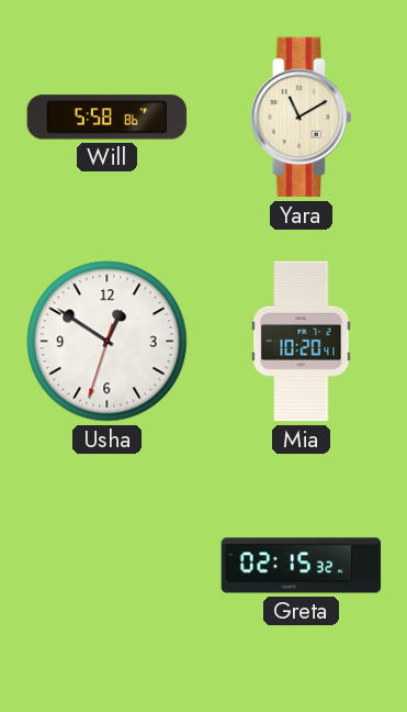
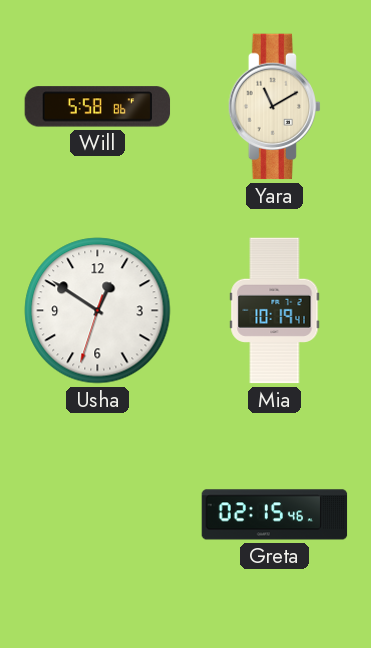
Mia: 10:20 -> 10:19 (275, 311)
Greta: 02:15:32 -> 02:15:46 (275, 515)
